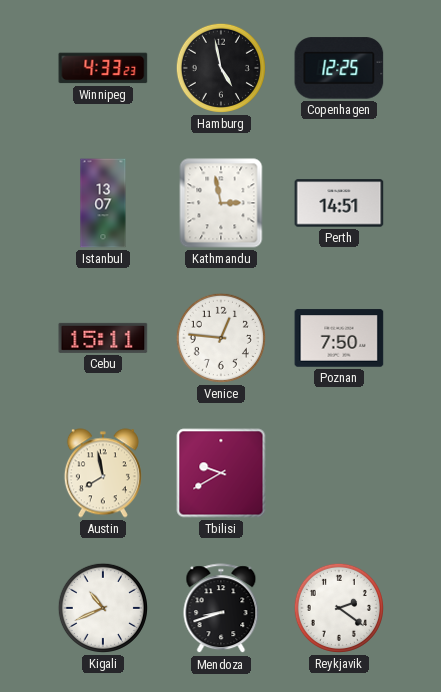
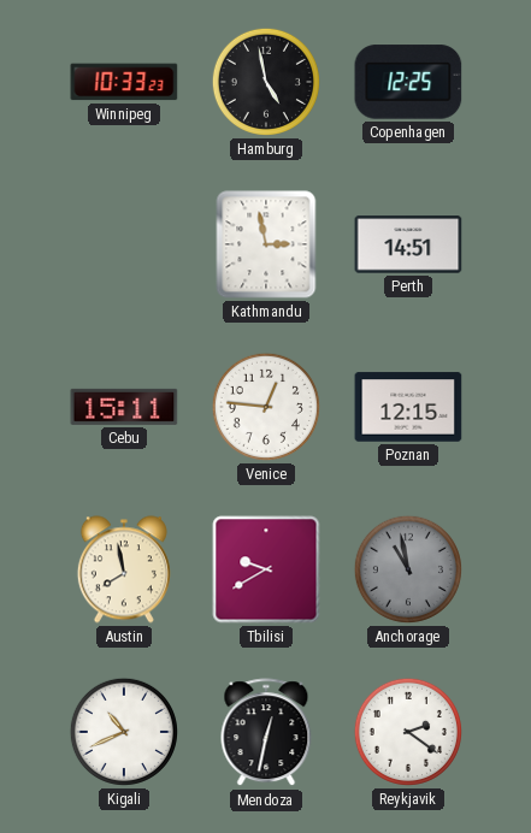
Winnipeg: 4:33 -> 10:33 (124, 82)
Istanbul: 13:07 -> none (103, 203)
Poznan: 7:50 -> 12:15 (408, 407)
Anchorage: none -> 10:58 (408, 569)
Mendoza: 8:42 -> 12:32 (266, 733)
